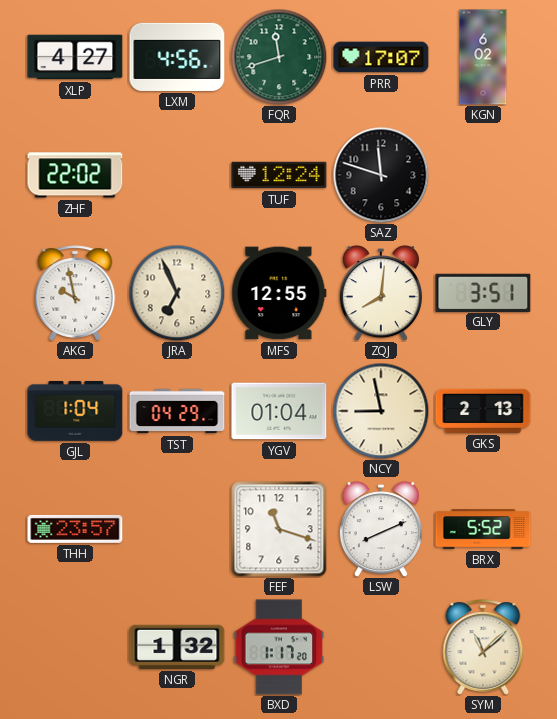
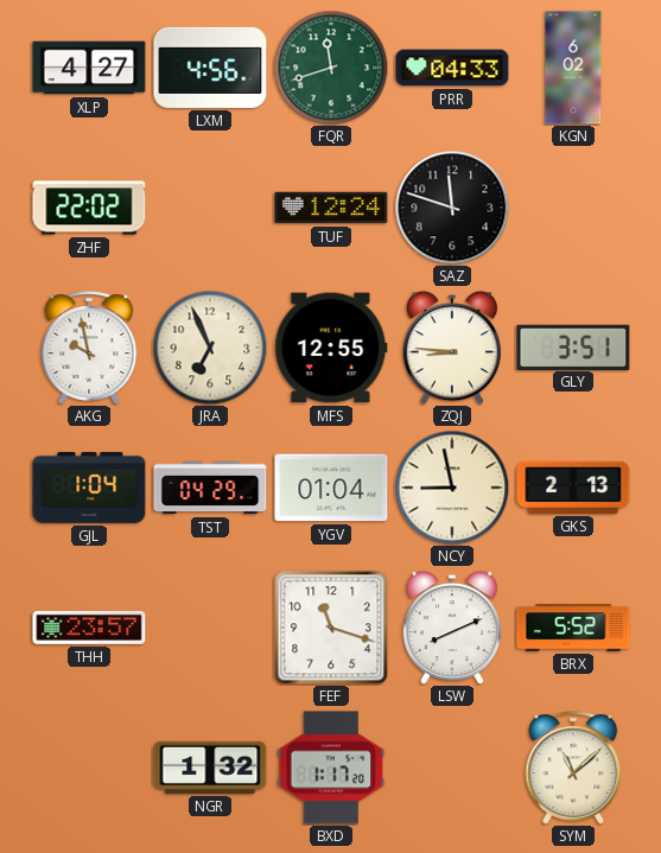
PRR: 17:07 -> 04:33 (452, 68)
ZQJ: 8:01 -> 8:46 (452, 348)
